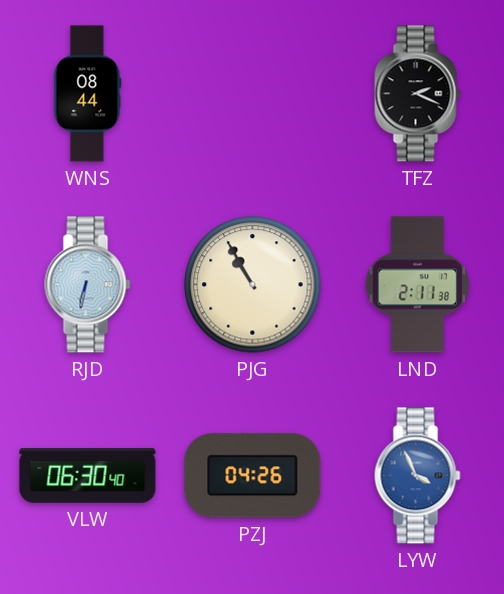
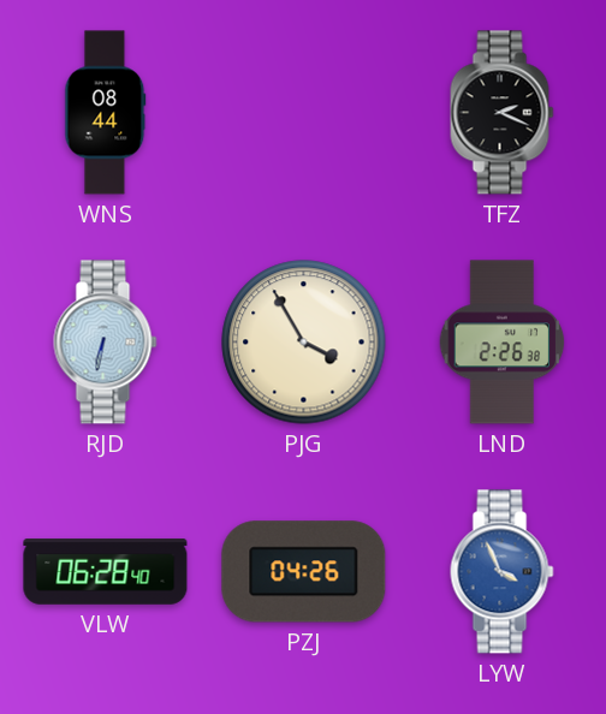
PJG: 10:55 -> 3:55 (304, 343)
LND: 2:11 -> 2:26 (503, 343)
VLW: 06:30 -> 06:28 (106, 572)
